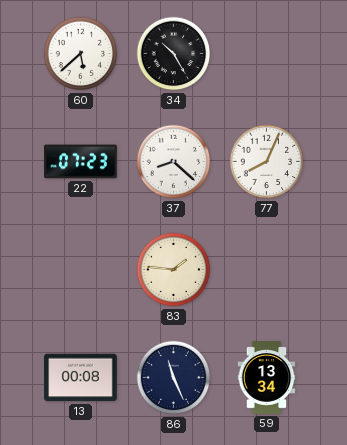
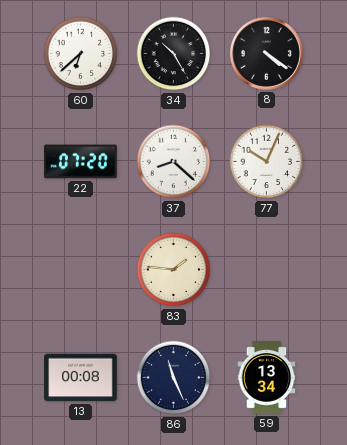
60: 5:38 -> 6:38 (81, 54)
8: none -> 4:21 (266, 53)
22: 07:23 -> 07:20 (81, 162)
77: 8:04 -> 10:04 (267, 162)
